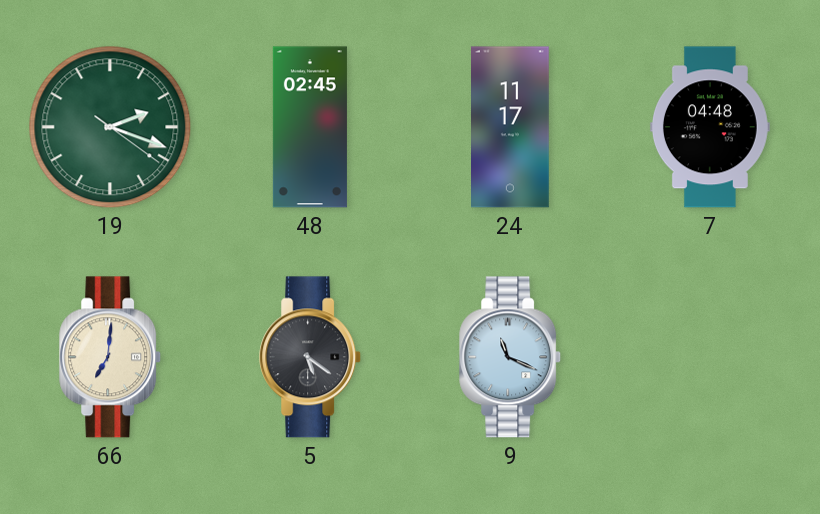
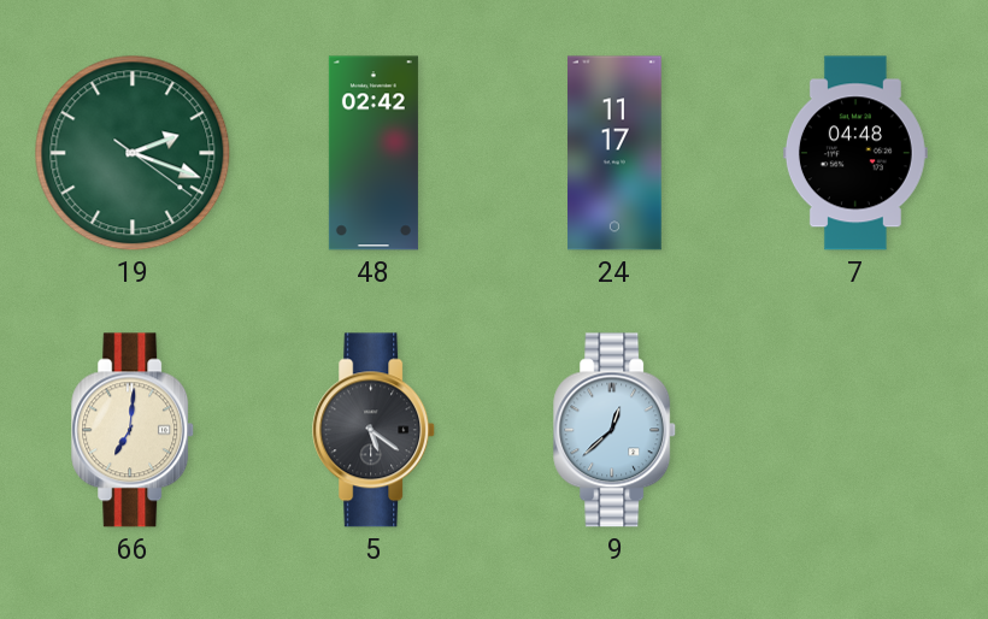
48: 02:45 -> 02:42 (374, 153)
9: 11:19 -> 12:38 (616, 430)
